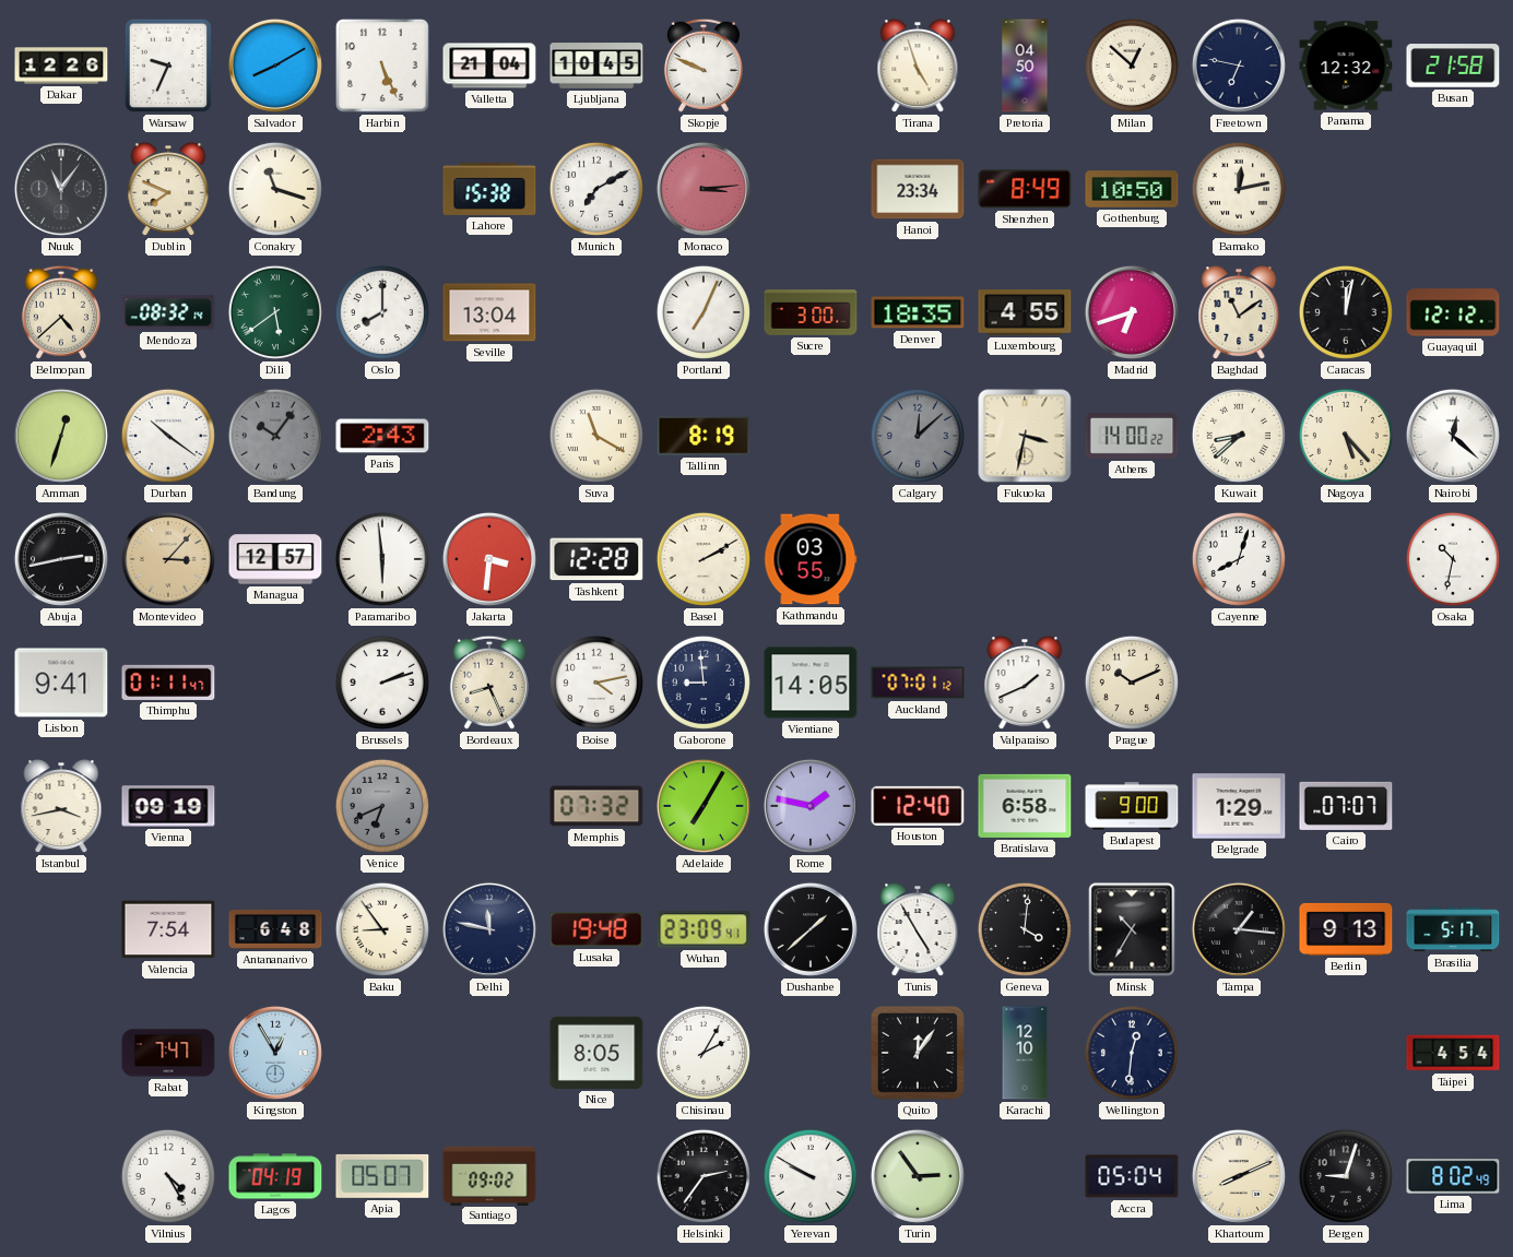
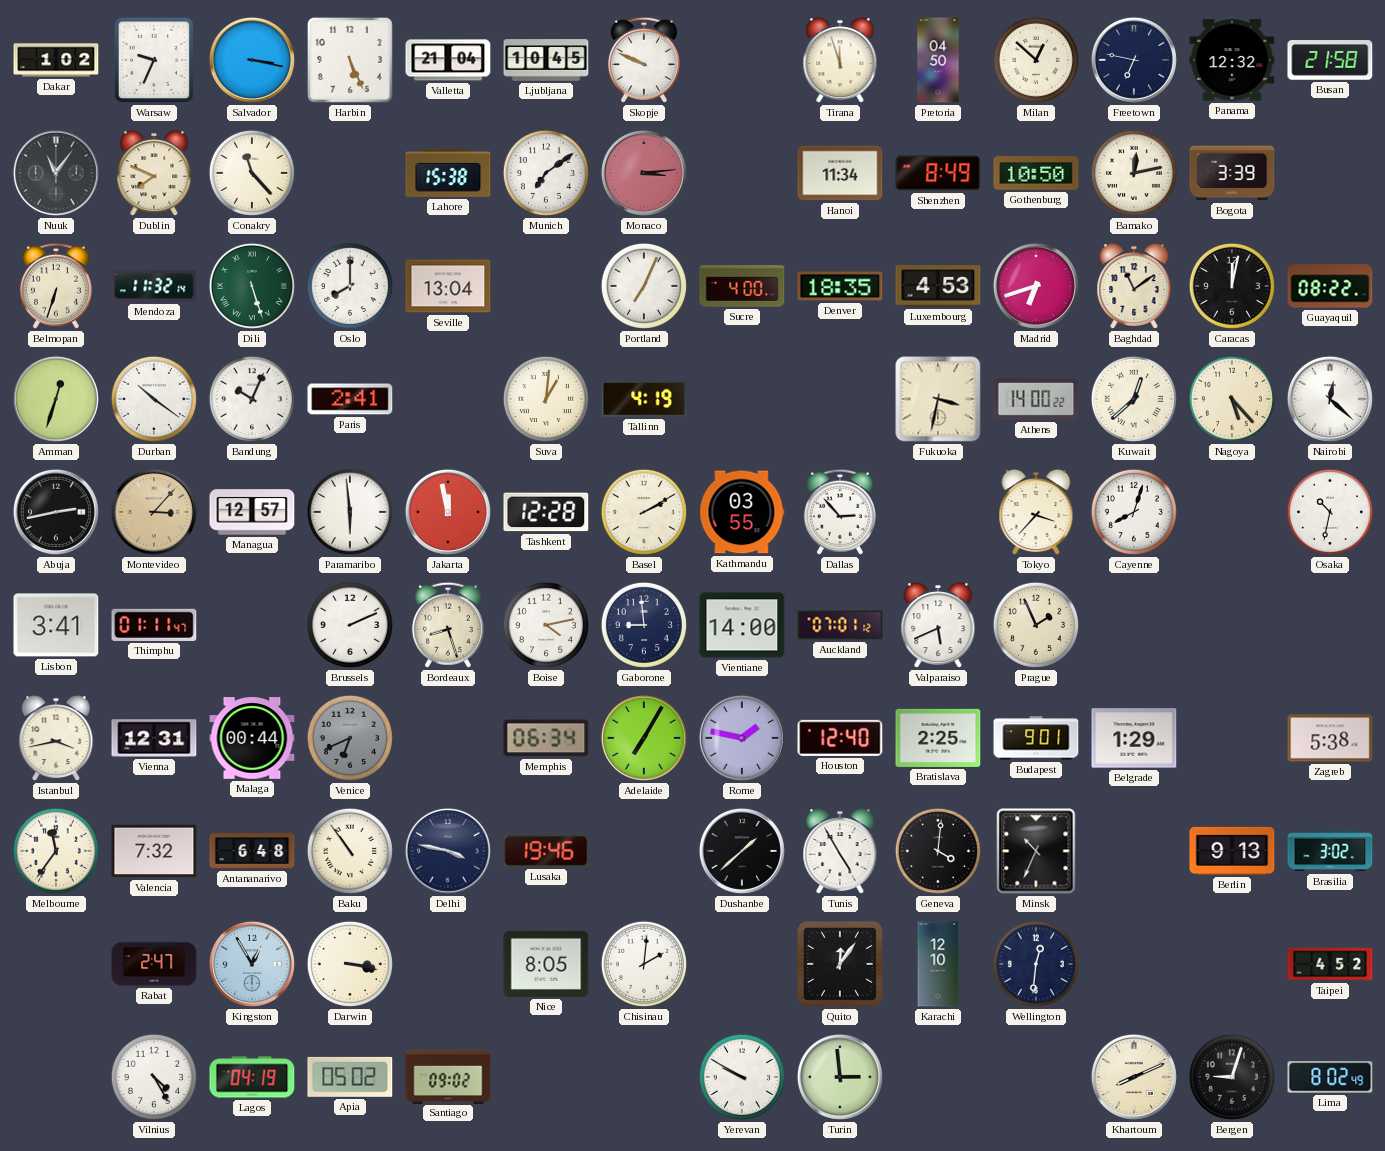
Dakar: 12:26 -> 1:02 (56, 60)
Salvador: 8:10 -> 3:17 (252, 60)
Tirana: 4:57 -> 11:57 (840, 61)
Conakry: 11:18 -> 11:23 (252, 173)
Munich: 7:10 -> 7:09 (546, 173)
Hanoi: 23:34 -> 11:34 (840, 173)
Bogota: none -> 3:39 (1232, 173)
Belmopan: 4:38 -> 6:33 (56, 286)
Mendoza: 08:32 -> 11:32 (154, 286)
Dili: 5:39 -> 5:27 (252, 286)
Sucre: 3:00 -> 4:00 (742, 286)
Luxembourg: 4:55 -> 4:53 (938, 286)
Guayaquil: 12:12 -> 08:22 (1330, 286)
Bandung: 10:06 -> 10:04 (252, 399)
Bandung dial: grey -> white (252, 399)
Paris: 2:43 -> 2:41 (350, 399)
Suva: 11:20 -> 1:01 (546, 399)
Tallinn: 8:19 -> 4:19 (644, 399)
Calgary: 12:08 -> none (918, 436)
Kuwait: 8:38 -> 12:38 (1134, 399)
Jakarta: 3:31 -> 11:58 (448, 512)
Dallas: none -> 2:53 (840, 512)
Tokyo: none -> 3:37 (1036, 513)
Lisbon: 9:41 -> 3:41 (56, 625)
Brussels: 2:12 -> 2:11 (350, 625)
Bordeaux: 8:26 -> 8:27 (448, 625)
Vientiane: 14:05 -> 14:00 (742, 625)
Valparaiso: 1:41 -> 5:41 (938, 626)
Prague: 10:11 -> 1:56 (1036, 625)
Vienna: 09:19 -> 12:31 (154, 738)
Malaga: none -> 00:44 (252, 738)
Memphis: 07:32 -> 06:34 (546, 738)
Bratislava: 6:58 -> 2:25 (938, 738)
Budapest: 9:00 -> 9:01 (1036, 738)
Cairo: 07:07 -> none (1346, 806)
Zagreb: none -> 5:38 (1330, 738)
Melbourne: none -> 11:36 (56, 851)
Valencia: 7:54 -> 7:32 (154, 851)
Baku: 8:54 -> 10:54 (350, 851)
Delhi: 11:47 -> 3:47 (448, 851)
Lusaka: 19:48 -> 19:46 (546, 851)
Wuhan: 23:09 -> none (704, 929)
Minsk: 10:35 -> 10:34 (1036, 851)
Tampa: 1:16 -> none (1239, 929)
Brasilia: 5:17 -> 3:02 (1330, 851)
Rabat: 7:47 -> 2:47 (154, 964)
Darwin: none -> 3:17 (350, 964)
Chisinau: 2:05 -> 2:01 (644, 964)
Taipei: 4:54 -> 4:52 (1330, 964)
Apia: 05:07 -> 05:02 (350, 1077)
Helsinki: 2:36 -> none (704, 1176)
Turin: 2:54 -> 2:59 (840, 1077)
Accra: 05:04 -> none (1132, 1176)
